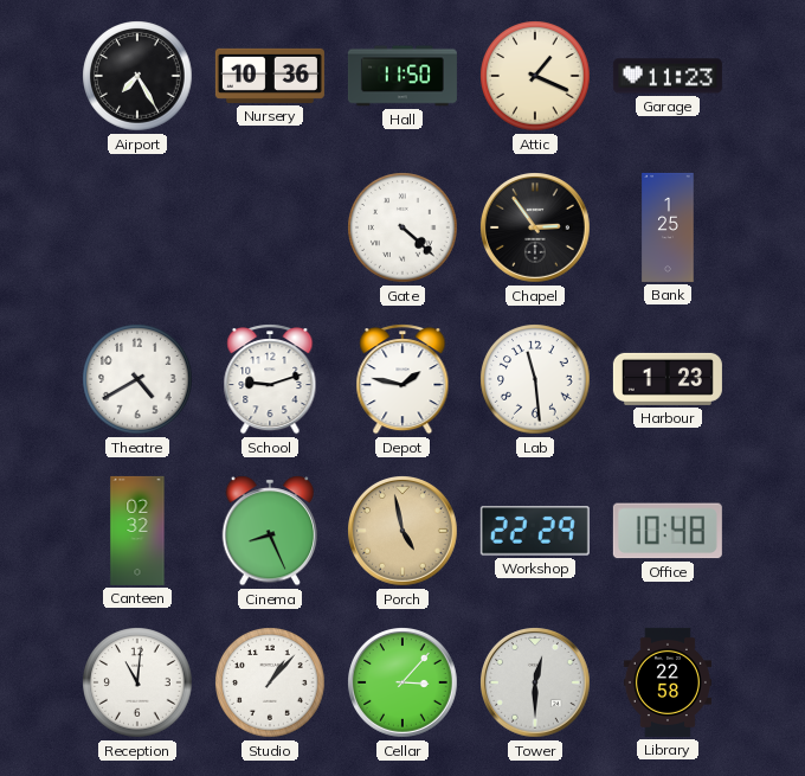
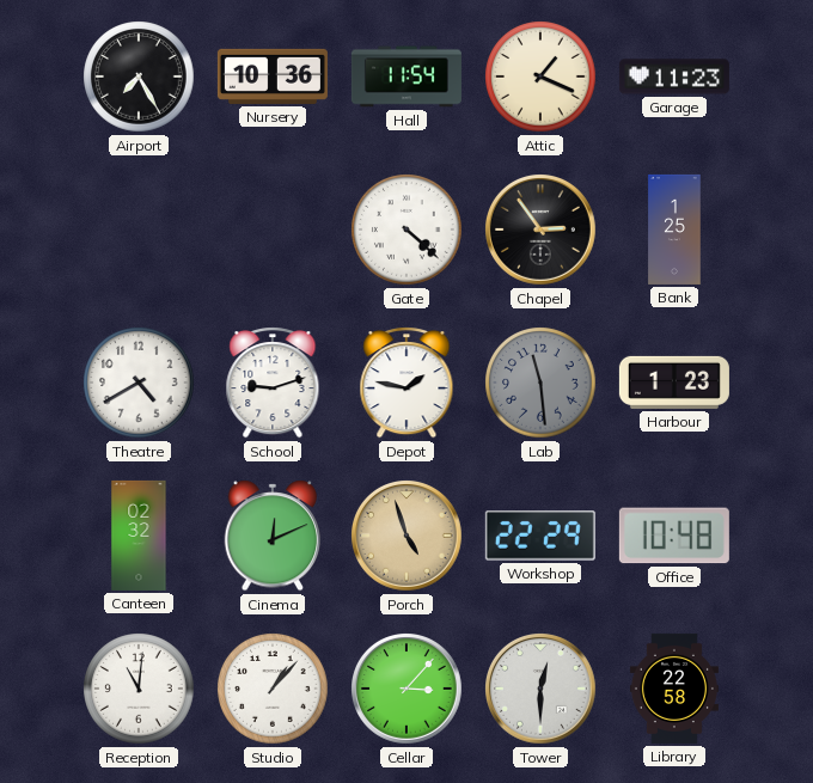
Hall: 11:50 -> 11:54 (406, 77)
Lab dial: white -> grey (540, 383)
Cinema: 8:26 -> 12:11 (273, 536)
Porch: 4:58 -> 4:57 (408, 537)
